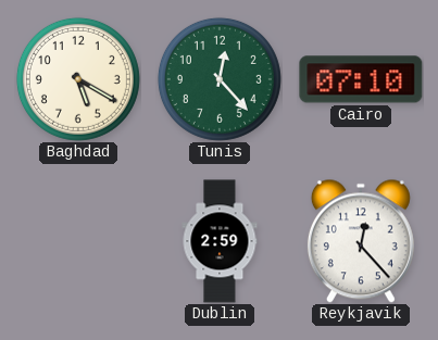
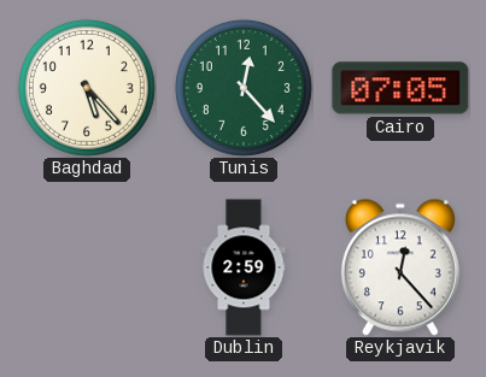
Baghdad: 5:20 -> 5:23 (87, 88)
Cairo: 07:10 -> 07:05 (400, 88)
